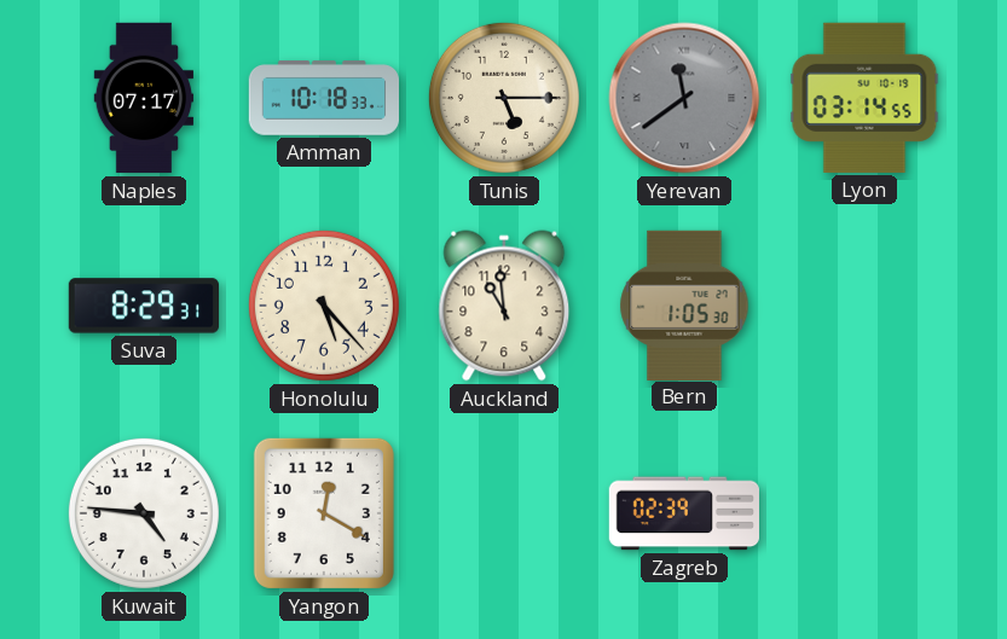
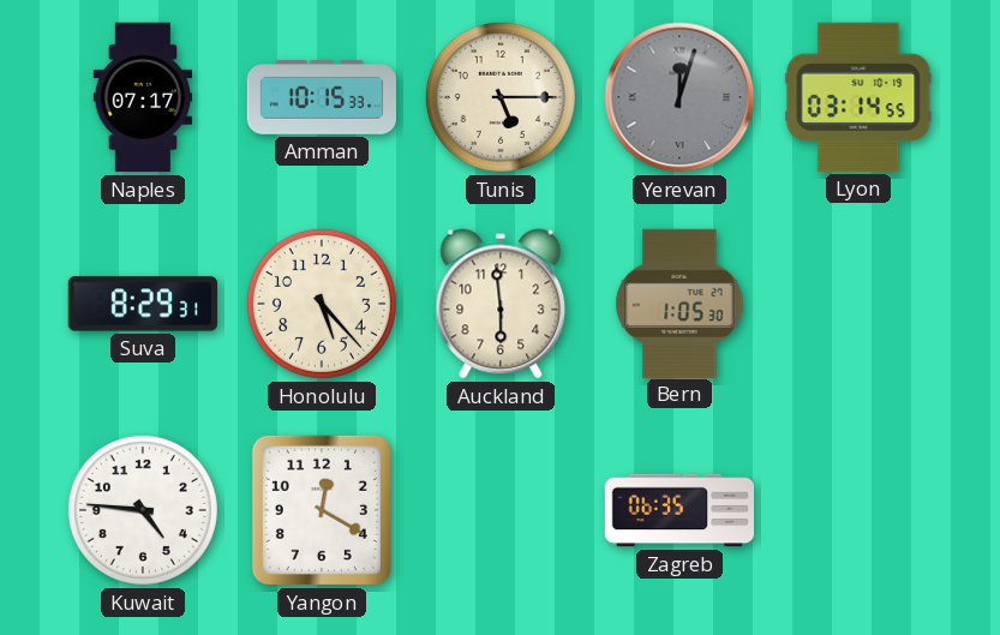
Amman: 10:18 -> 10:15 (321, 97)
Yerevan: 11:39 -> 12:03 (679, 97)
Auckland: 10:59 -> 5:59 (501, 304)
Zagreb: 02:39 -> 06:35 (678, 510)
